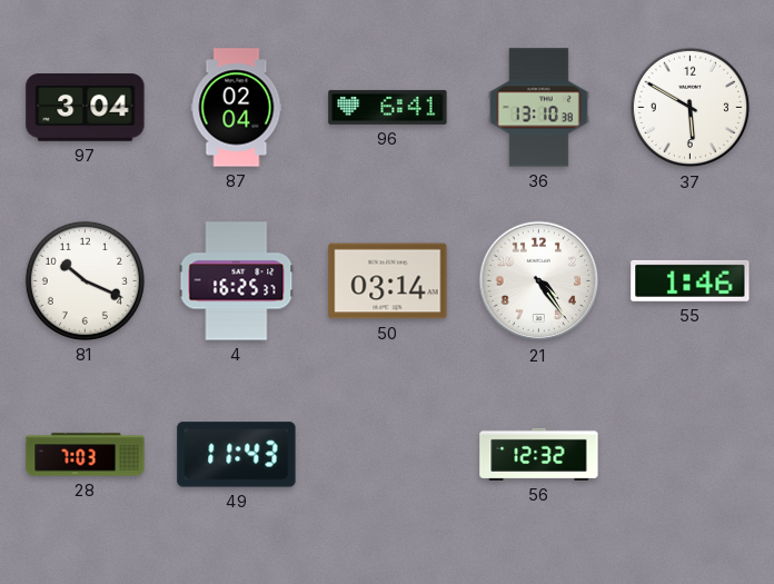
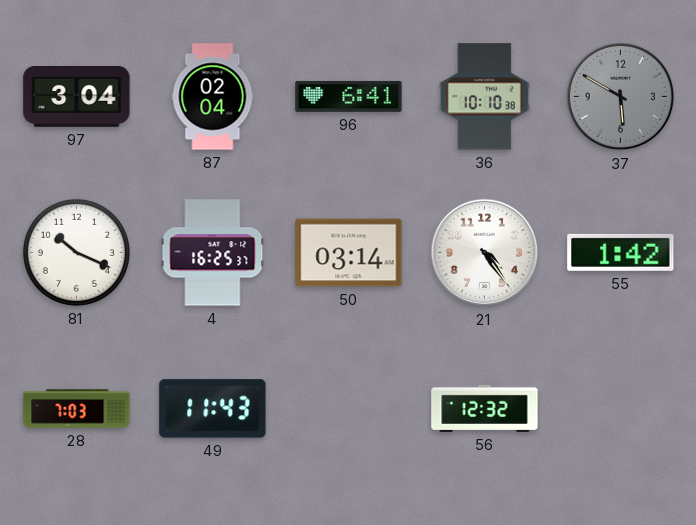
36: 13:10 -> 10:10 (484, 97)
37 dial: white -> grey (621, 97)
55: 1:46 -> 1:42 (621, 252)
